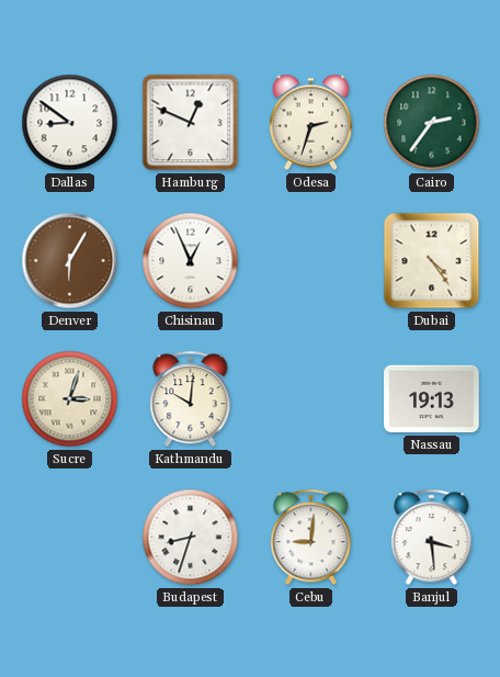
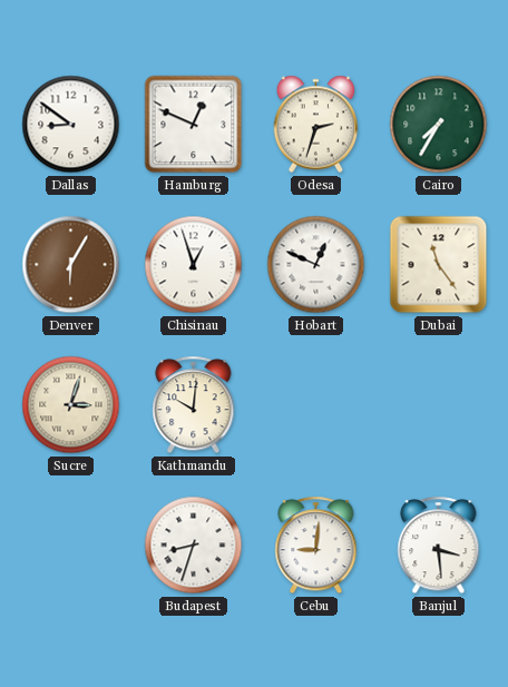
Cairo: 2:36 -> 7:35 (439, 125)
Chisinau: 12:56 -> 12:57 (194, 265)
Hobart: none -> 12:49 (316, 265)
Dubai: 4:24 -> 11:24 (439, 265)
Nassau: 19:13 -> none (432, 399)
